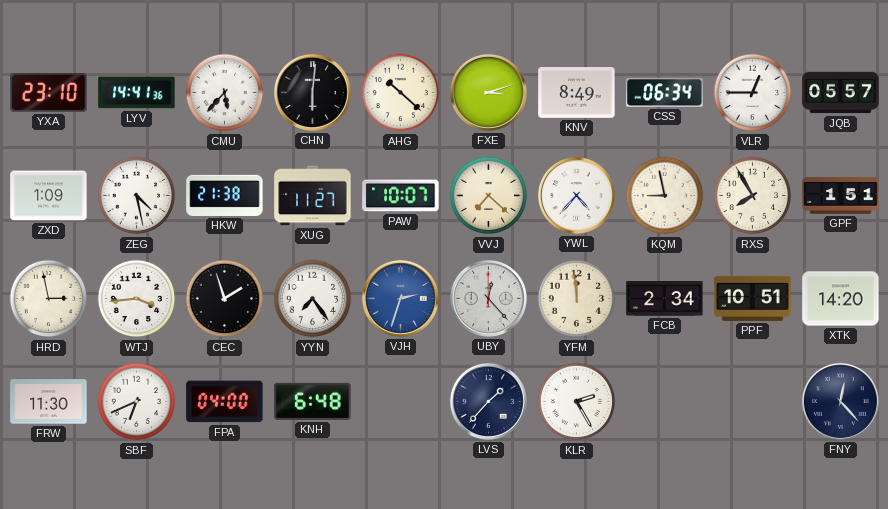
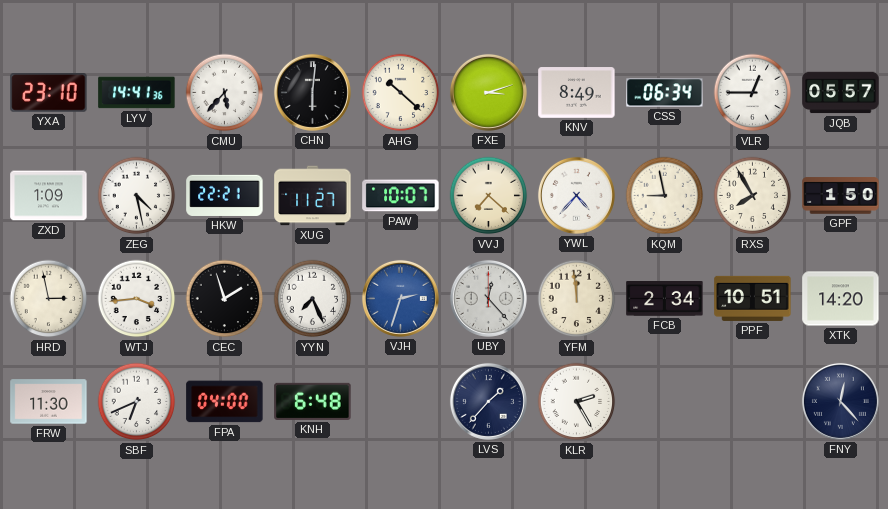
HKW: 21:38 -> 22:21 (225, 195)
GPF: 1:51 -> 1:50 (841, 196)
YYN: 7:24 -> 7:26 (313, 299)
